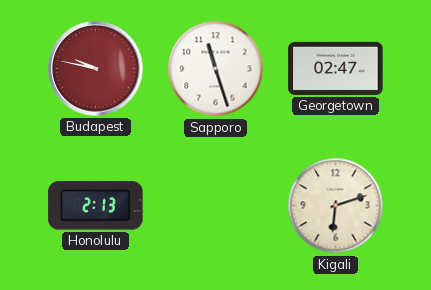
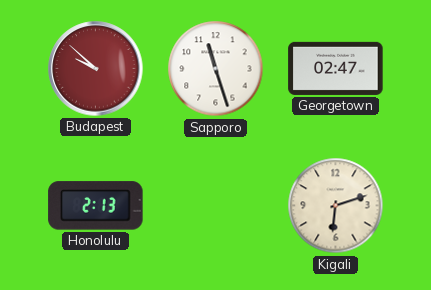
Budapest: 9:47 -> 9:52 (96, 69)
